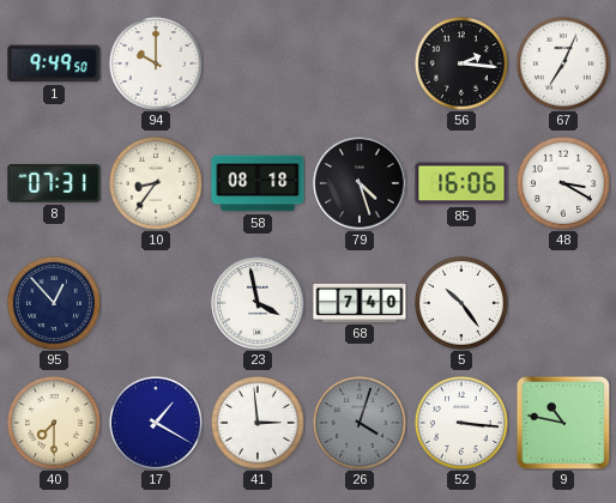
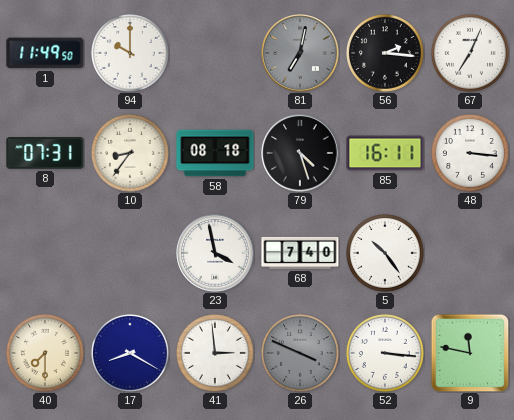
1: 9:49 -> 11:49 (45, 53)
81: none -> 7:02 (300, 53)
85: 16:06 -> 16:11 (385, 153)
48: 3:20 -> 3:16 (470, 153)
95: 12:53 -> none (54, 303)
17: 1:20 -> 8:20 (130, 353)
26: 4:03 -> 3:49 (300, 353)
9: 10:47 -> 11:47 (470, 353)
